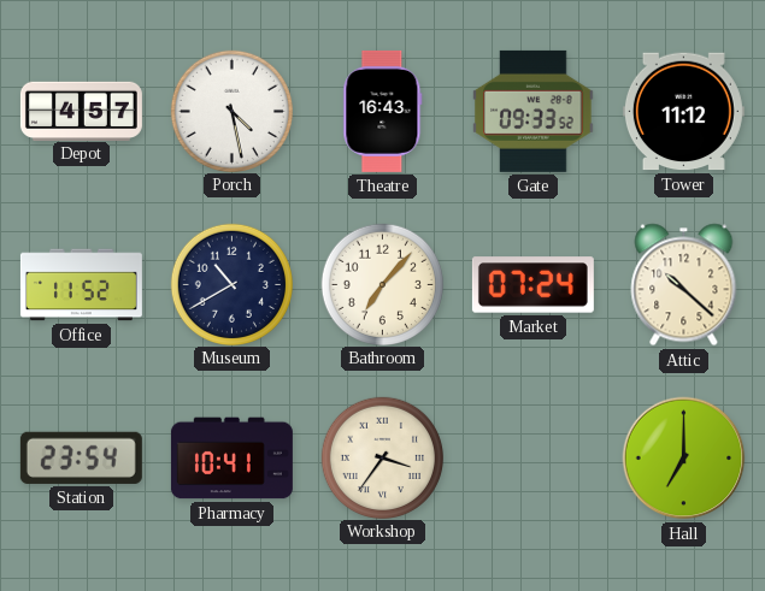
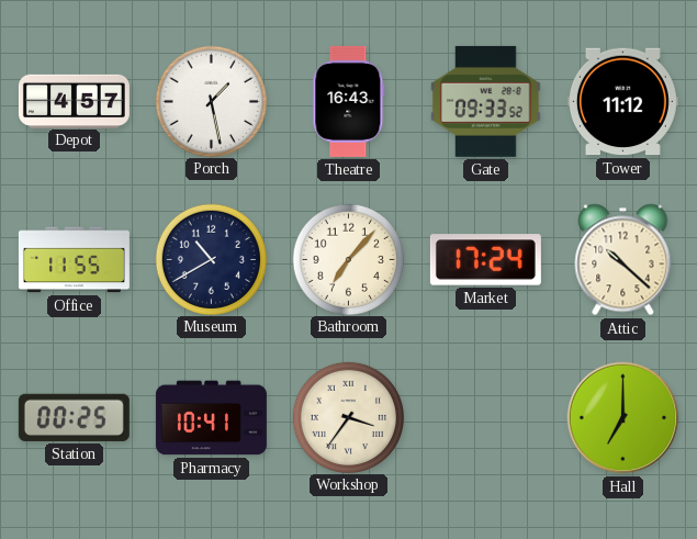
Porch: 4:28 -> 1:28 (211, 101)
Office: 11:52 -> 11:55 (74, 260)
Market: 07:24 -> 17:24 (485, 260)
Station: 23:54 -> 00:25 (74, 417)
